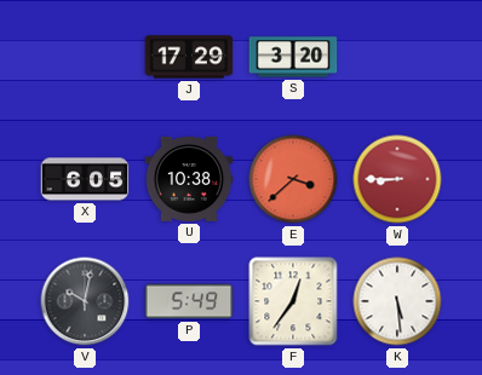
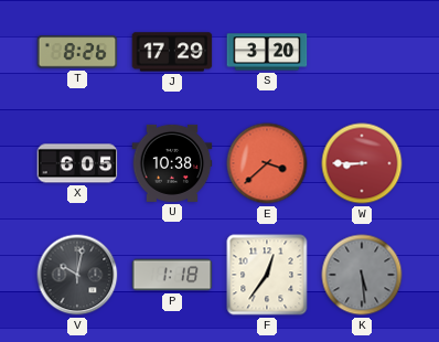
T: none -> 8:26 (77, 52)
P: 5:49 -> 1:18 (172, 275)
K dial: white -> grey (362, 275)
